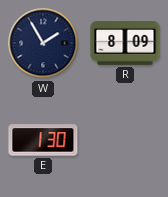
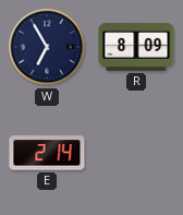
W: 1:55 -> 6:55 (47, 47)
E: 1:30 -> 2:14 (47, 153)
